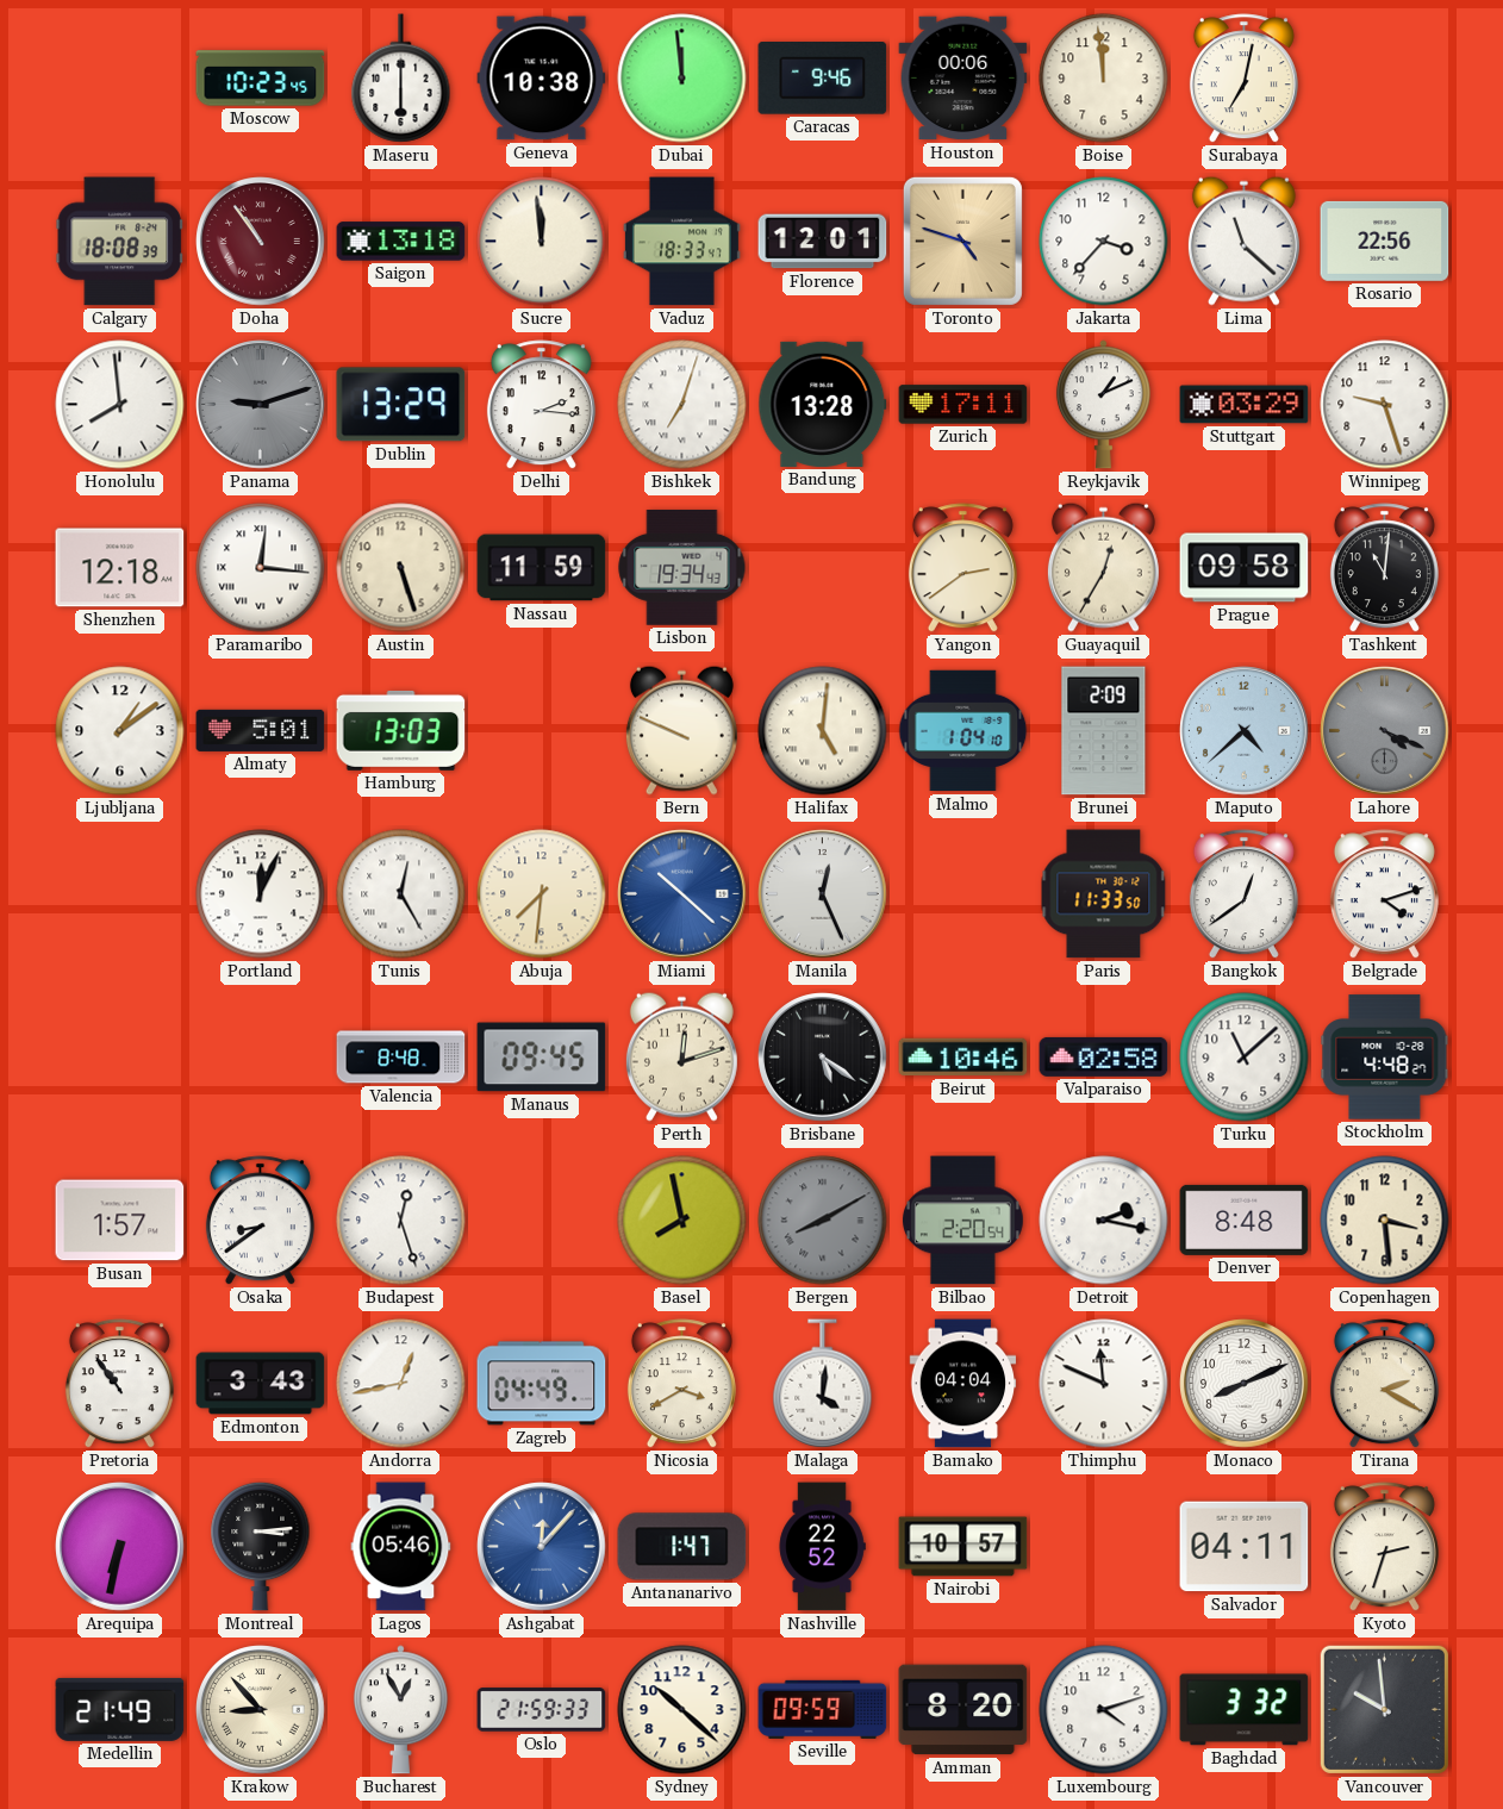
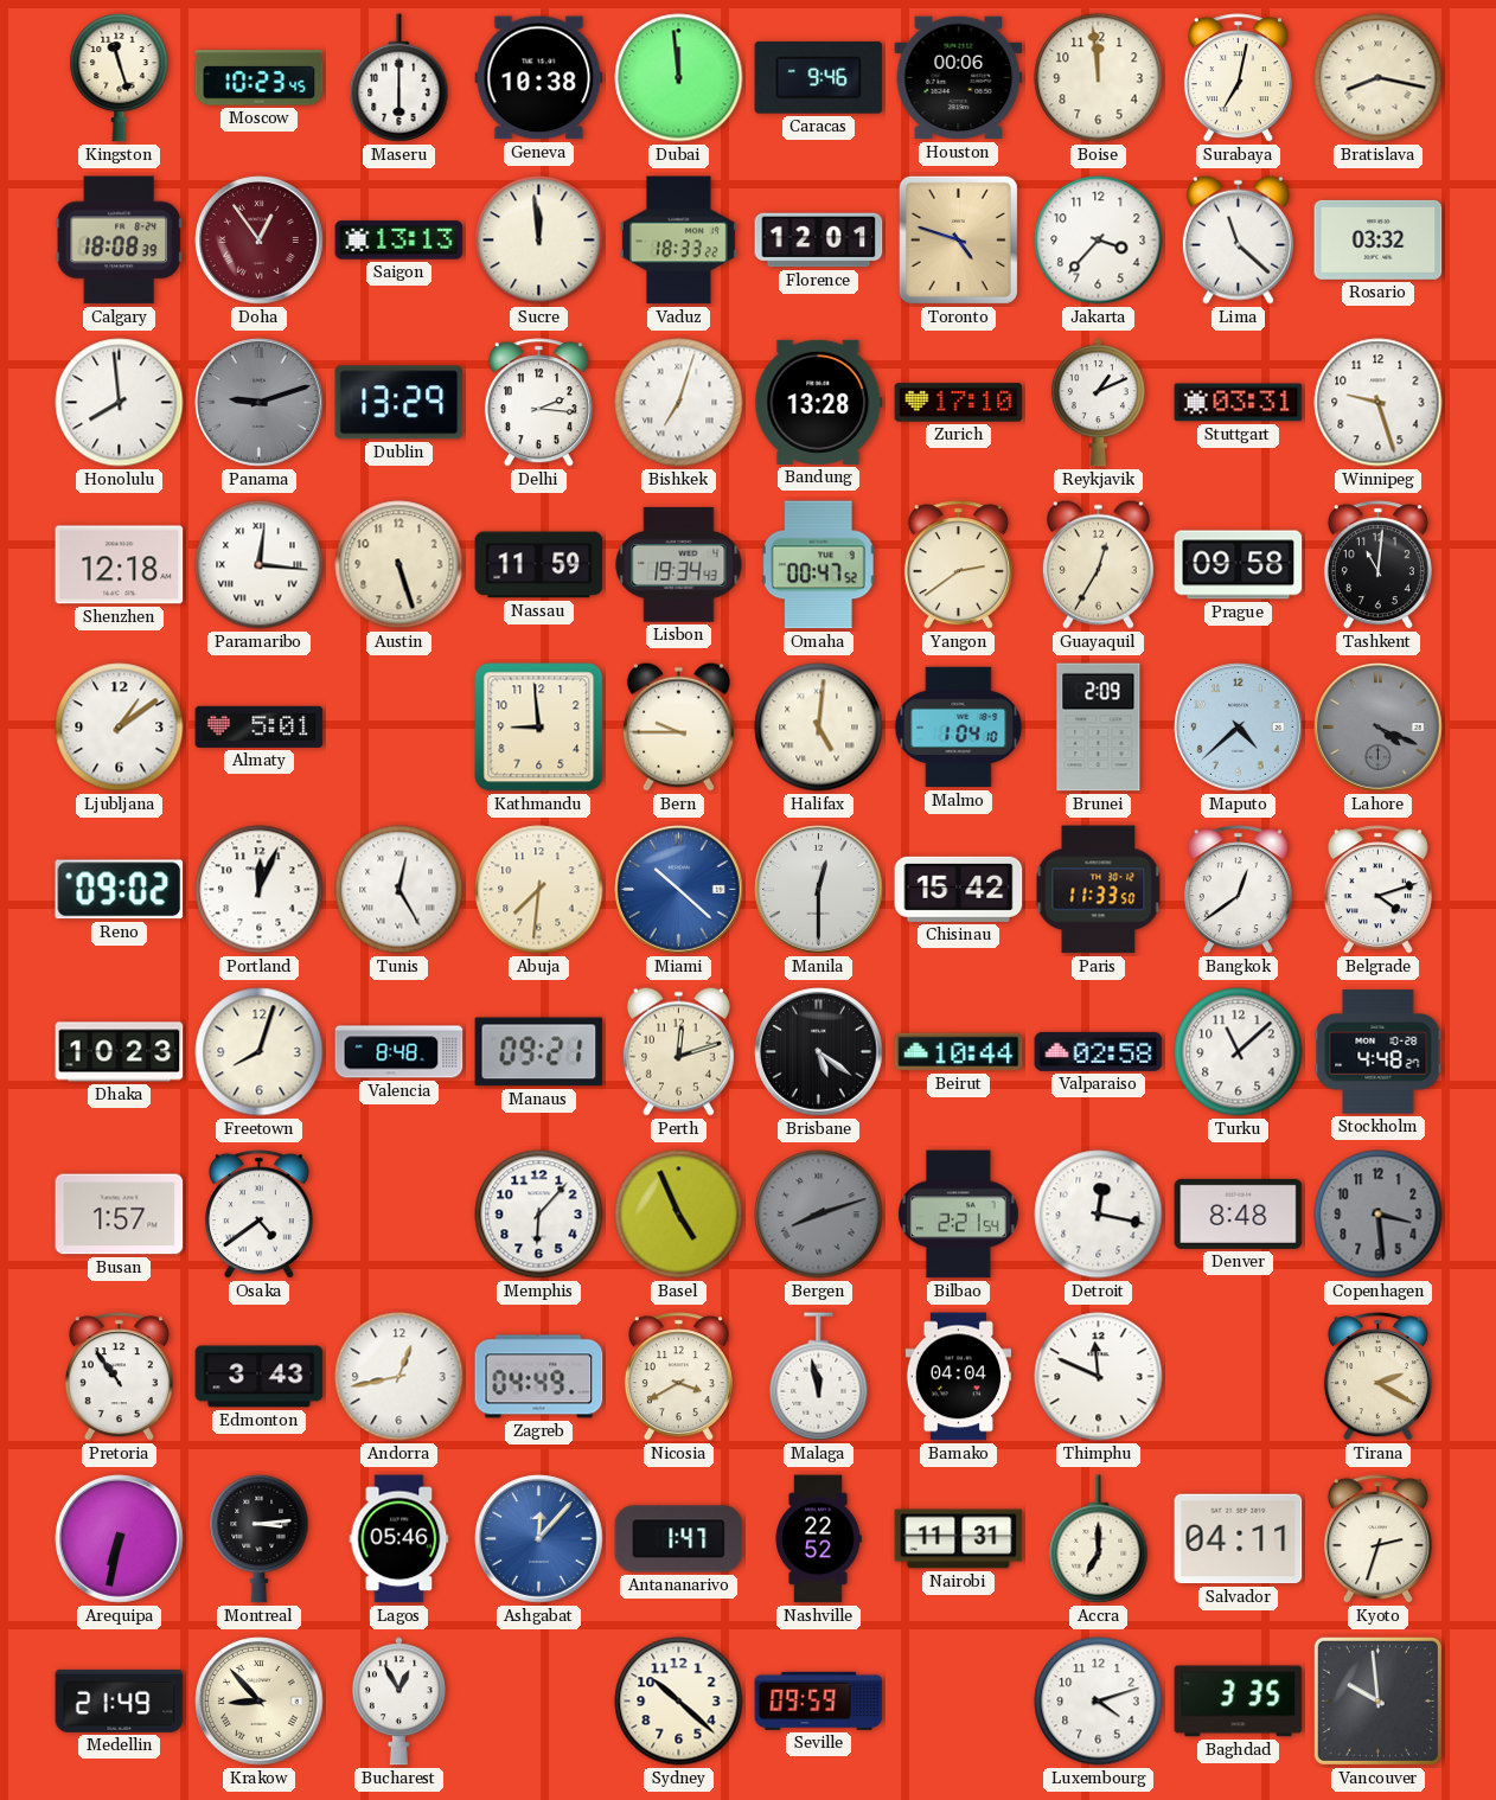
Kingston: none -> 11:27 (120, 77)
Bratislava: none -> 8:17 (1379, 78)
Doha: 10:54 -> 12:54 (260, 241)
Saigon: 13:18 -> 13:13 (399, 241)
Vaduz: 18:33:47 -> 18:33:22 (678, 241)
Rosario: 22:56 -> 03:32 (1379, 239)
Zurich: 17:11 -> 17:10 (959, 403)
Stuttgart: 03:29 -> 03:31 (1239, 403)
Omaha: none -> 00:47 (818, 565)
Hamburg: 13:03 -> none (401, 730)
Kathmandu: none -> 8:59 (539, 728)
Bern: 9:49 -> 9:45 (678, 726)
Reno: none -> 09:02 (120, 890)
Manila: 12:26 -> 12:30 (819, 890)
Chisinau: none -> 15:42 (959, 889)
Dhaka: none -> 10:23 (120, 1052)
Freetown: none -> 8:03 (260, 1052)
Manaus: 09:45 -> 09:21 (539, 1052)
Beirut: 10:46 -> 10:44 (959, 1052)
Osaka: 8:39 -> 4:39 (258, 1215)
Budapest: 12:27 -> none (401, 1221)
Memphis: none -> 6:07 (539, 1215)
Basel: 7:58 -> 4:56 (679, 1215)
Bergen: 8:10 -> 8:12 (819, 1215)
Bilbao: 2:20 -> 2:21 (958, 1215)
Detroit: 2:17 -> 12:17 (1099, 1215)
Copenhagen dial: cream -> grey (1379, 1215)
Malaga: 4:01 -> 11:58 (819, 1377)
Monaco: 8:11 -> none (1245, 1384)
Nairobi: 10:57 -> 11:31 (959, 1539)
Accra: none -> 7:00 (1099, 1539)
Oslo: 21:59 -> none (542, 1710)
Amman: 8:20 -> none (963, 1710)
Baghdad: 3:32 -> 3:35 (1239, 1702)
